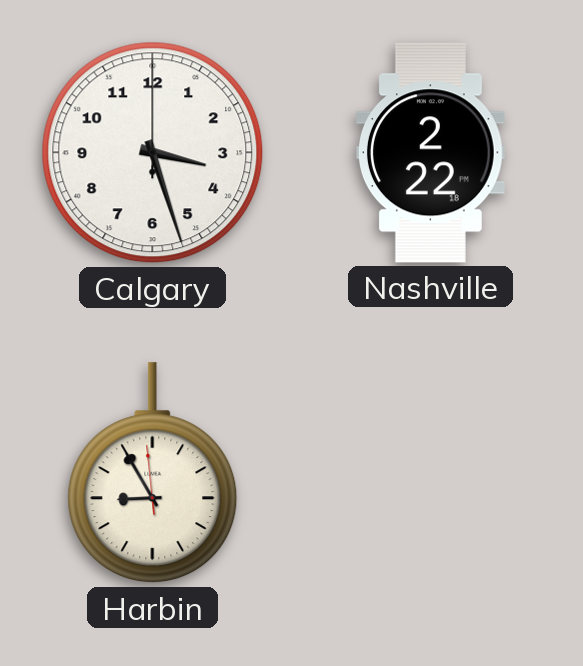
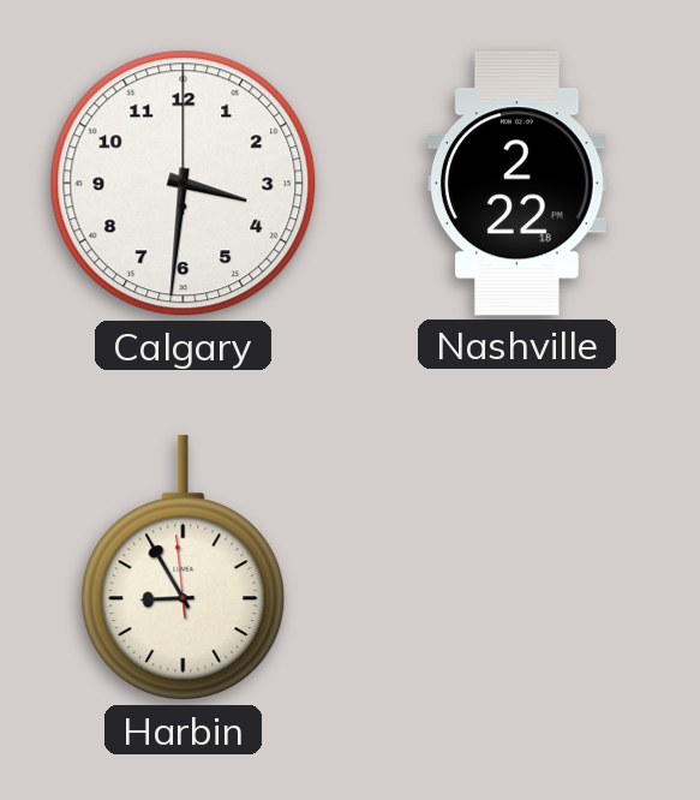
Calgary: 3:27 -> 3:31 (184, 184)
